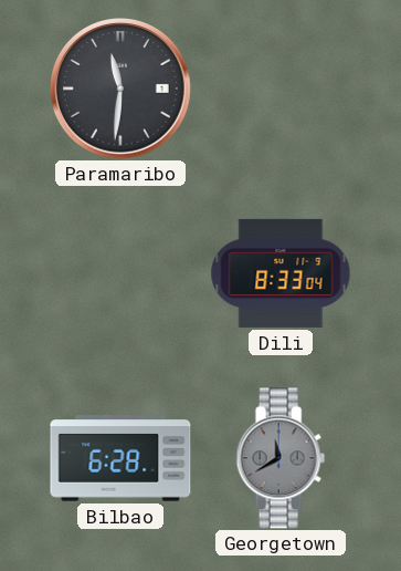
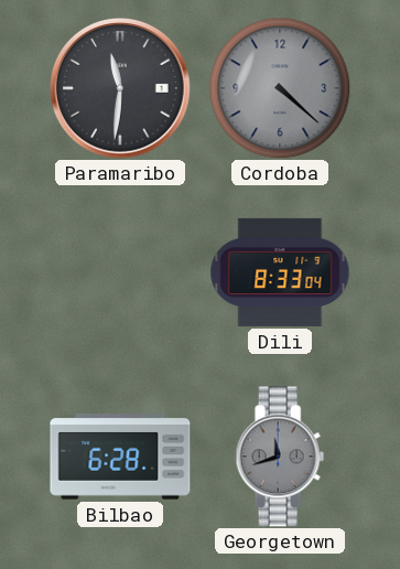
Cordoba: none -> 4:22 (280, 88)
Georgetown: 11:40 -> 11:42 (280, 457)
